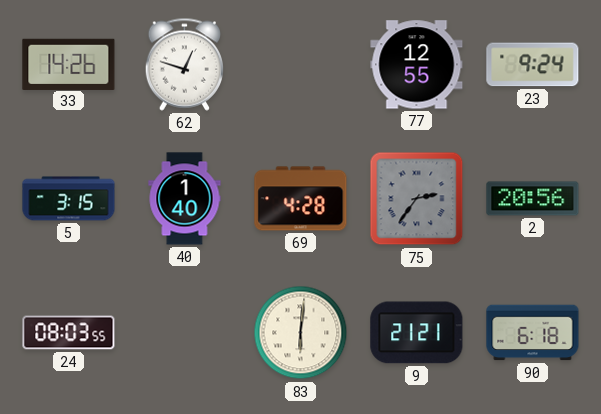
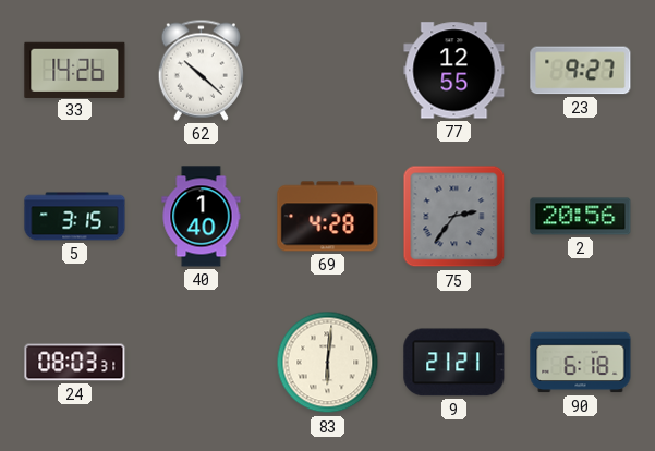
62: 12:48 -> 10:22 (201, 70)
23: 9:24 -> 9:27 (581, 71)
24: 08:03:55 -> 08:03:31 (75, 363)
